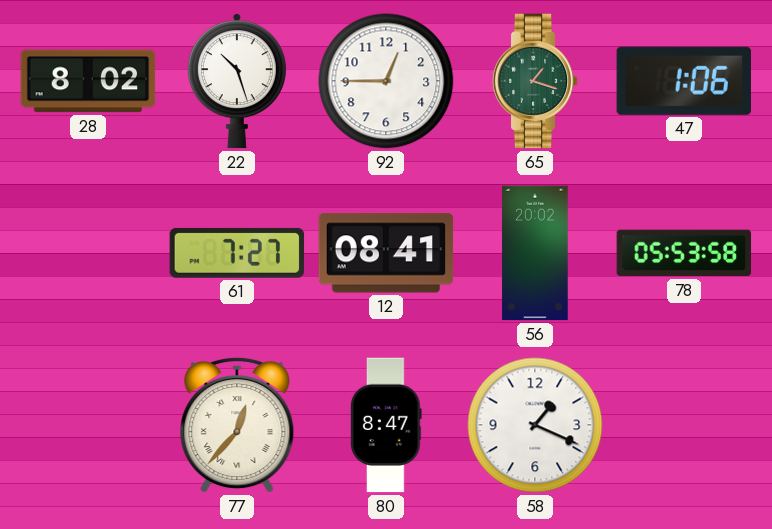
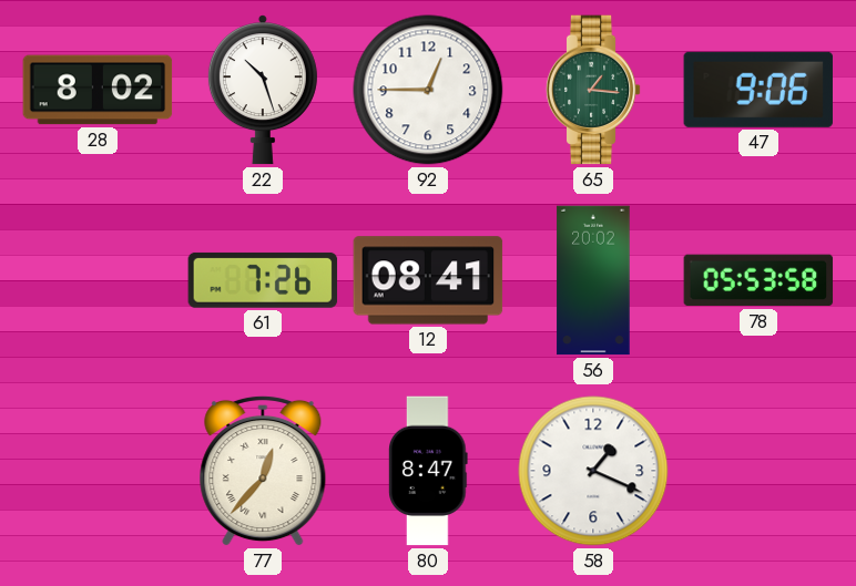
65: 1:18 -> 1:16 (593, 90)
47: 1:06 -> 9:06 (757, 90)
61: 7:27 -> 7:26 (263, 280)
